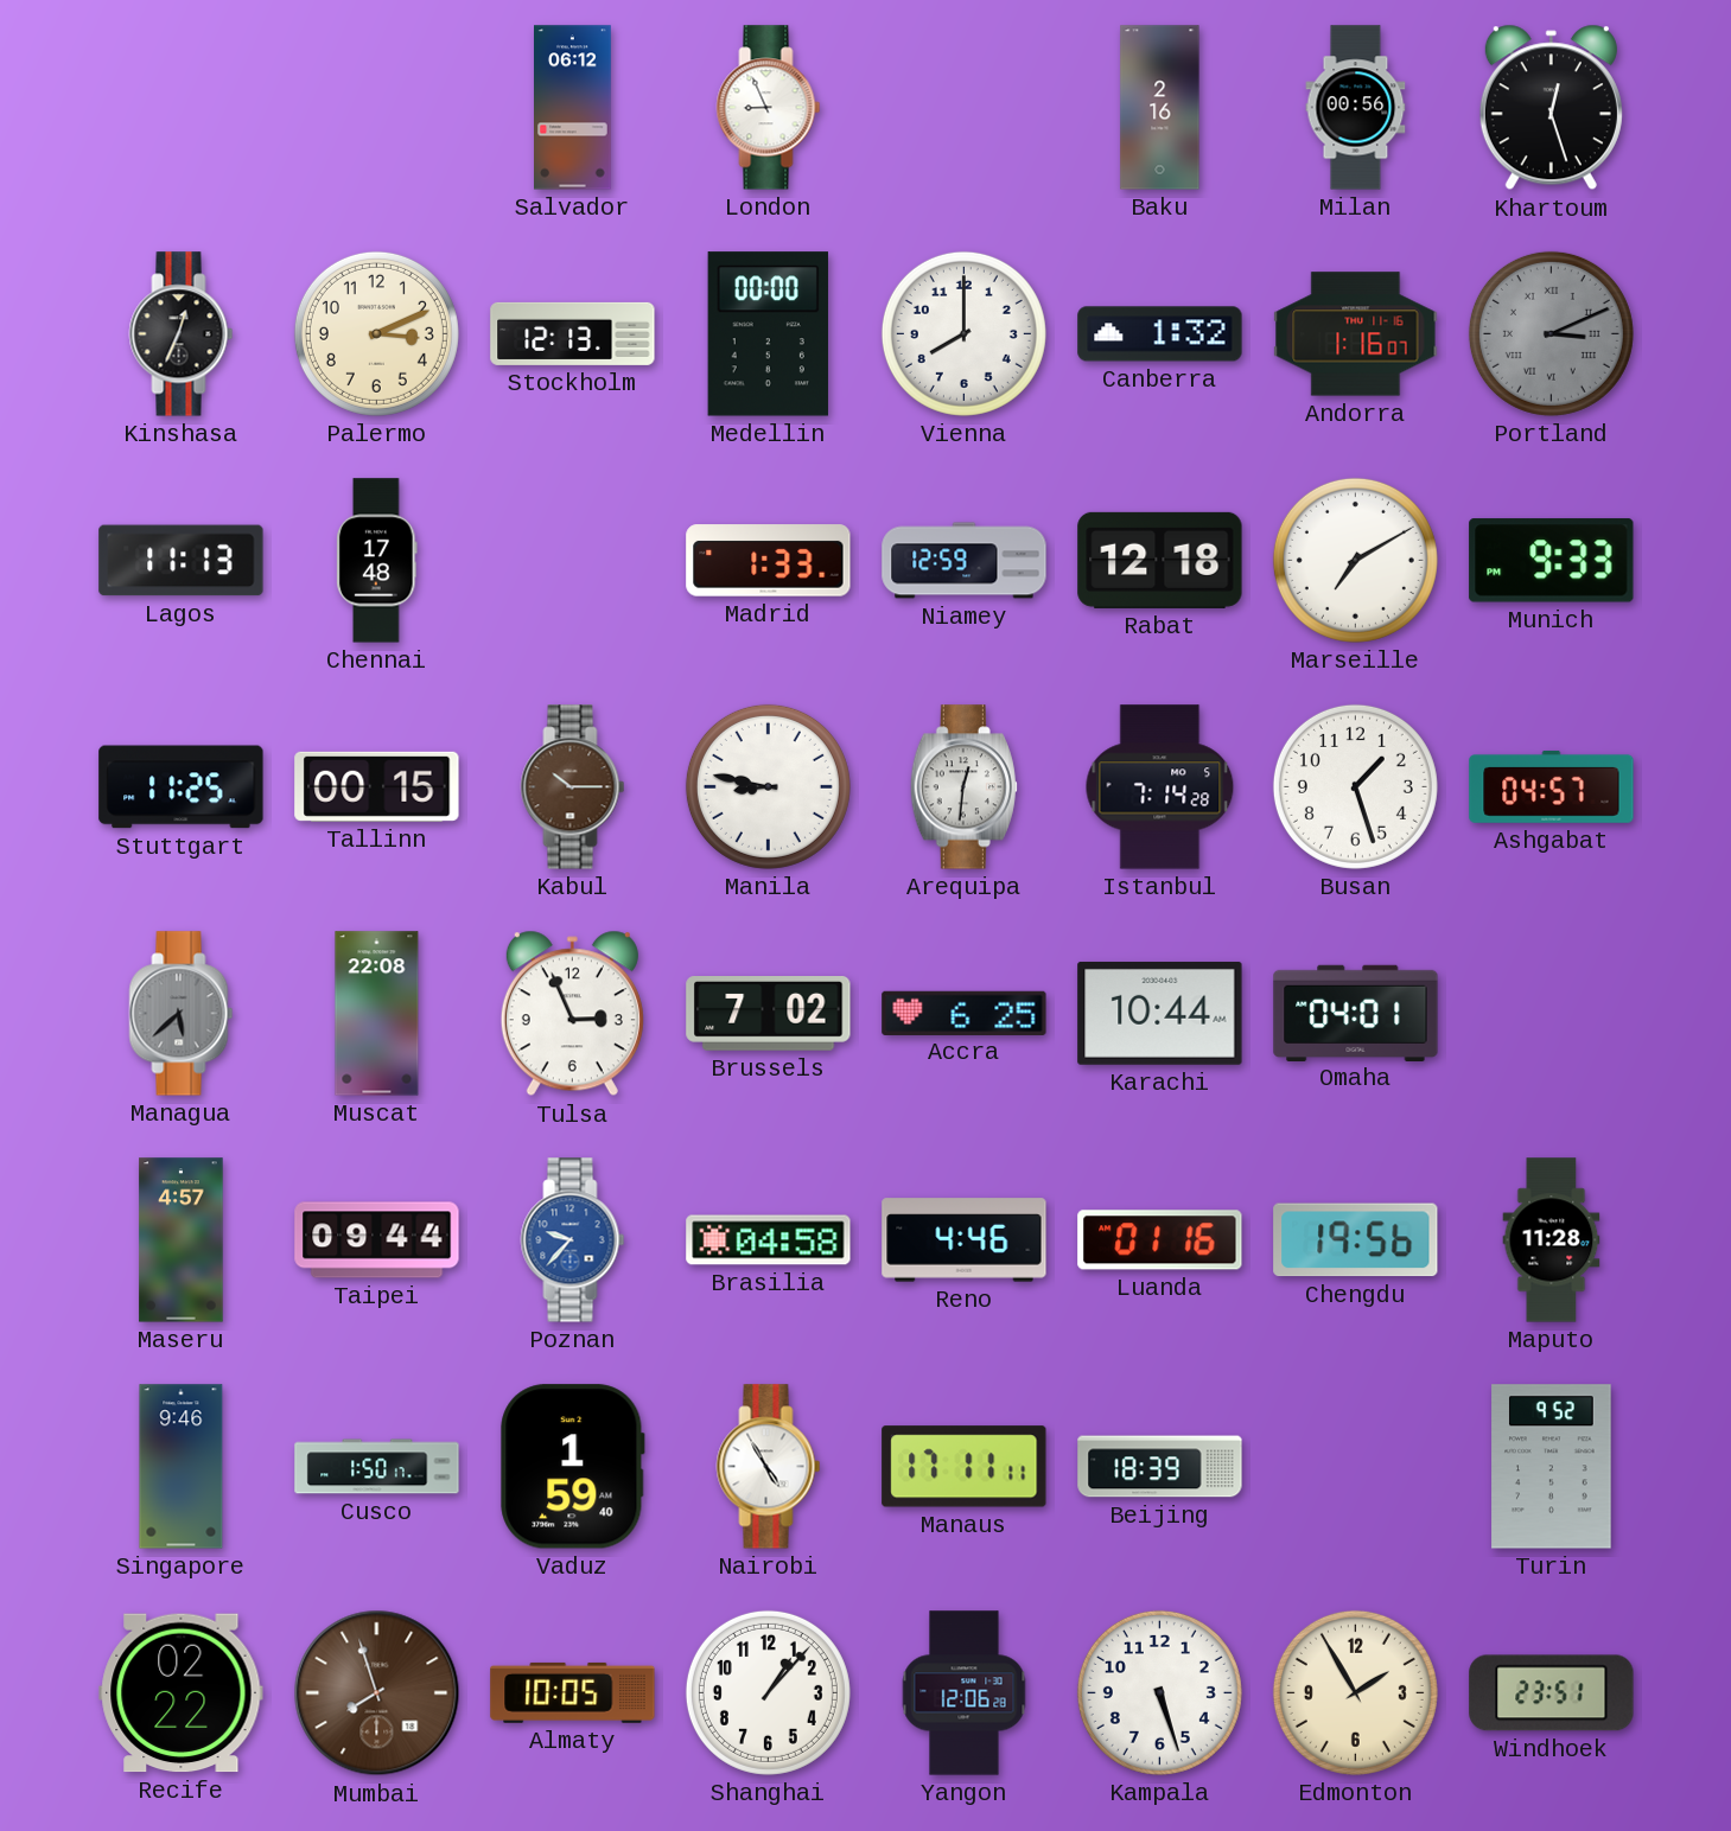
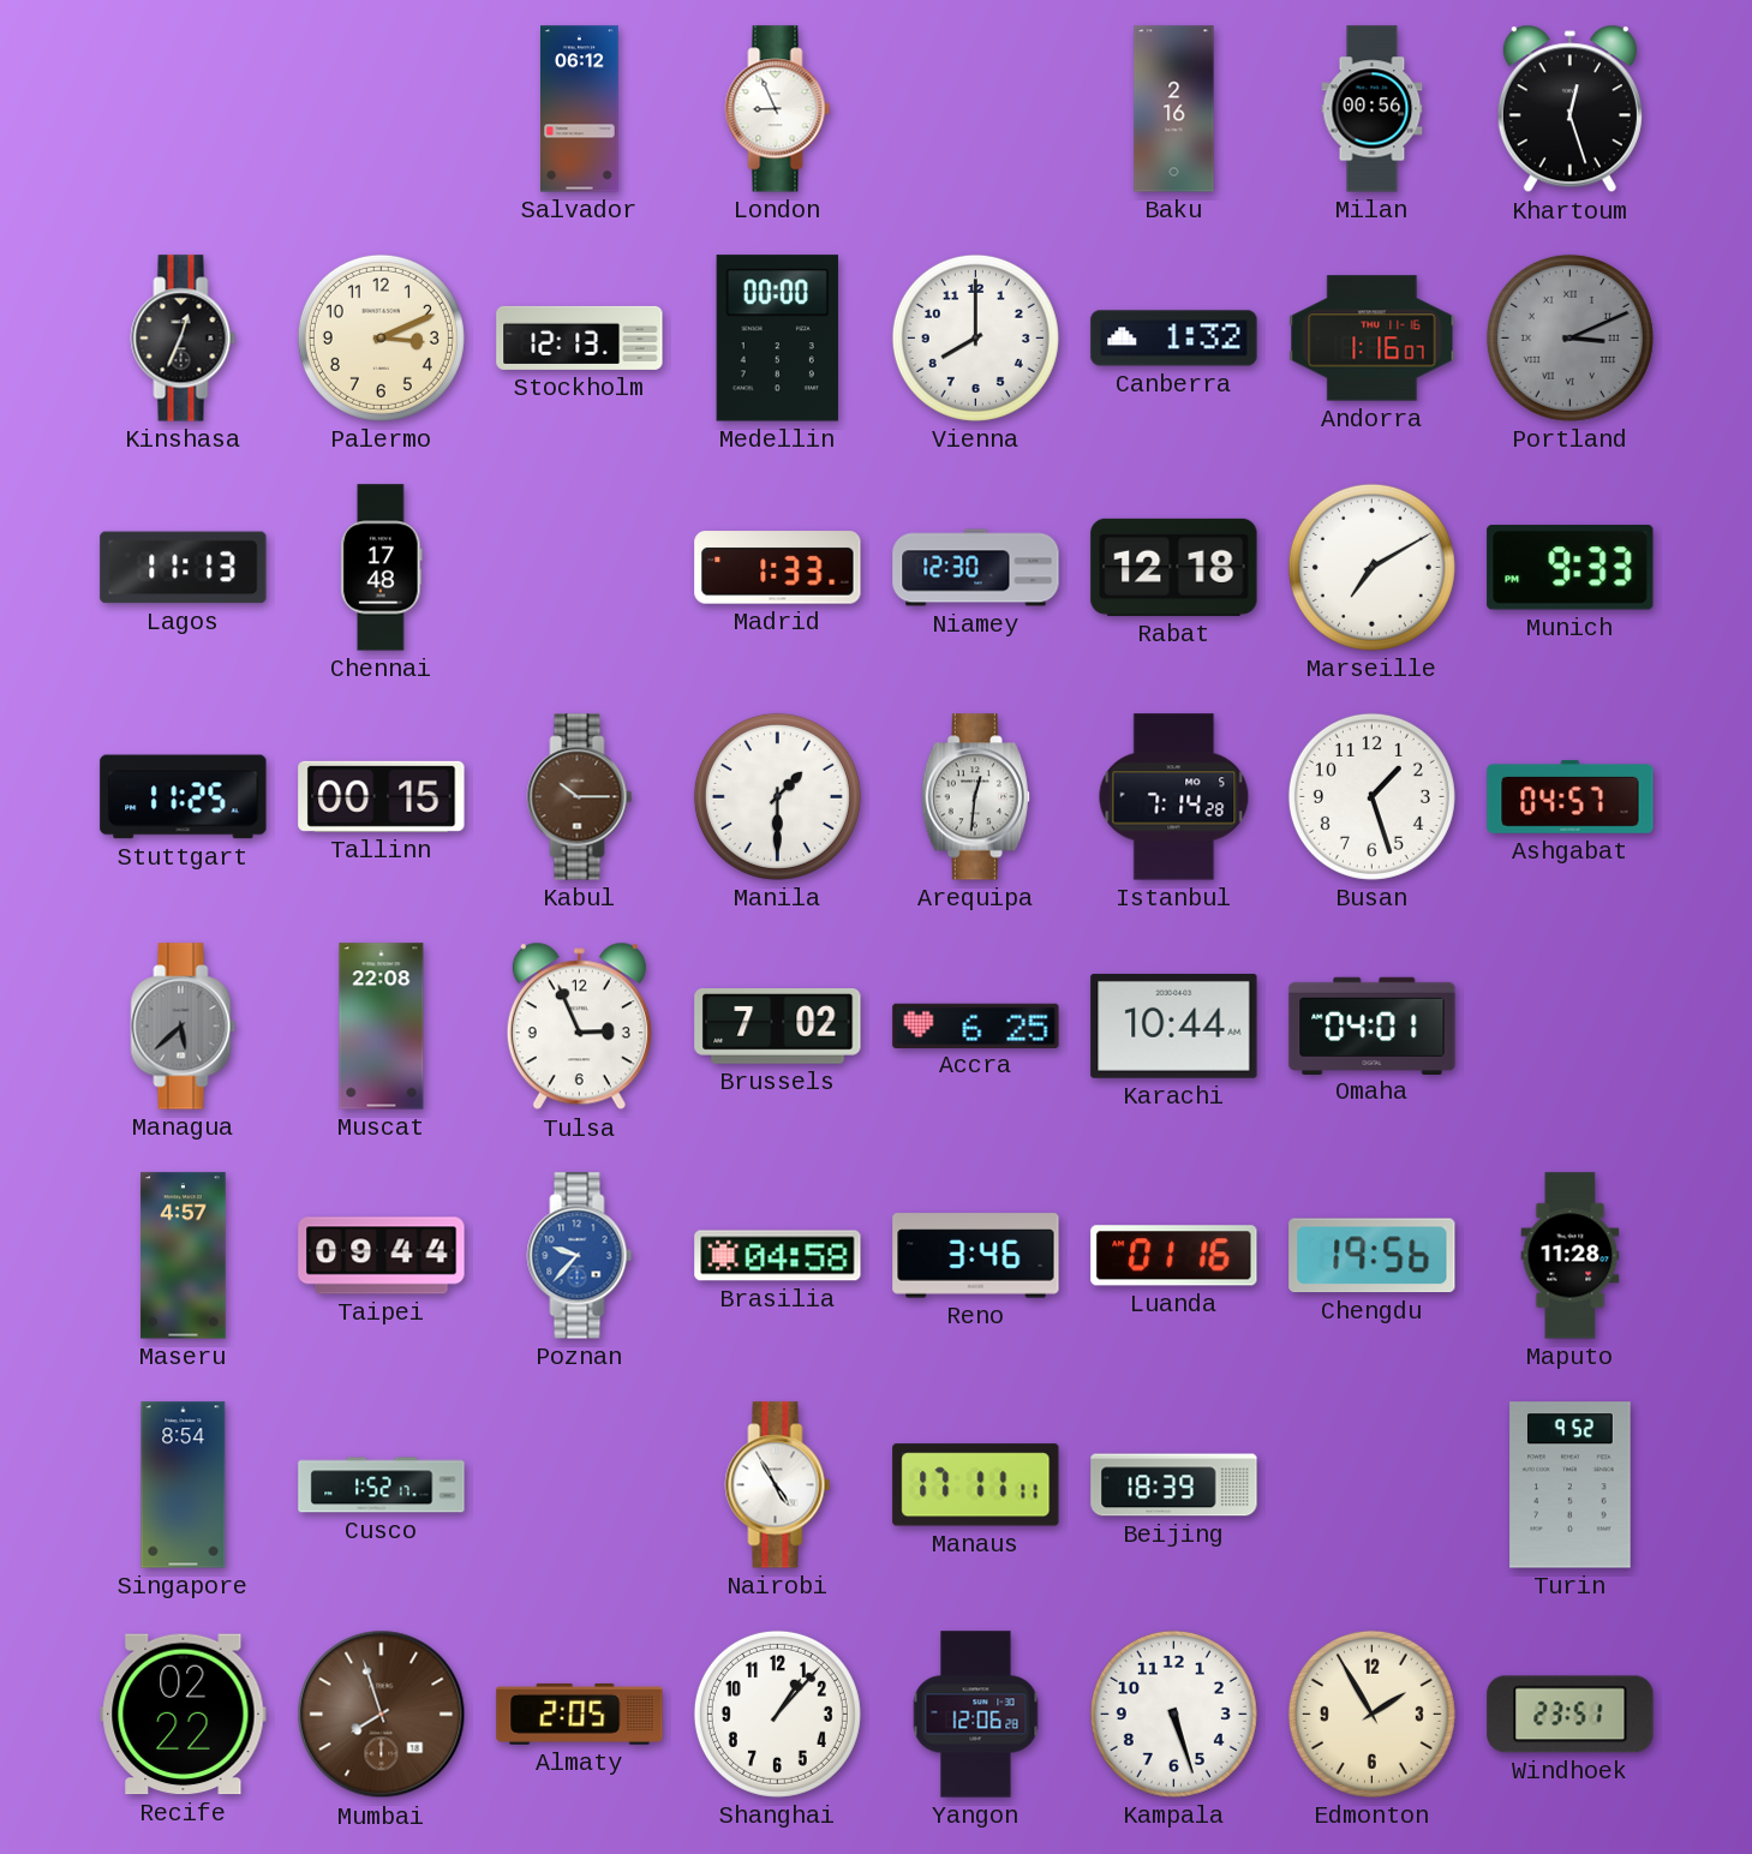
Niamey: 12:59 -> 12:30 (976, 568)
Manila: 8:47 -> 1:30 (777, 796)
Reno: 4:46 -> 3:46 (976, 1256)
Singapore: 9:46 -> 8:54 (184, 1485)
Cusco: 1:50 -> 1:52 (382, 1485)
Vaduz: 1:59 -> none (573, 1467)
Almaty: 10:05 -> 2:05 (580, 1714)
